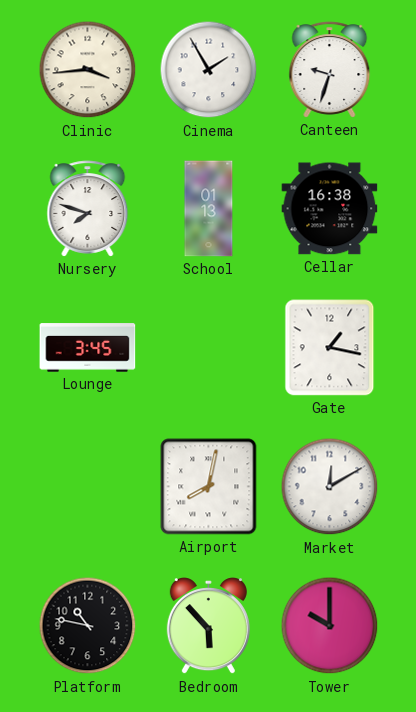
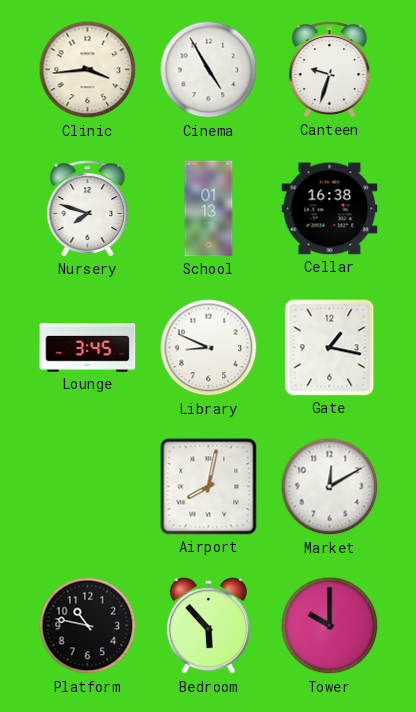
Cinema: 1:55 -> 4:55 (209, 70)
Library: none -> 8:49 (209, 348)
